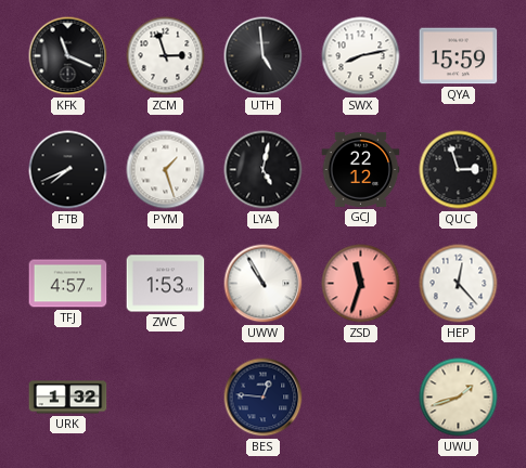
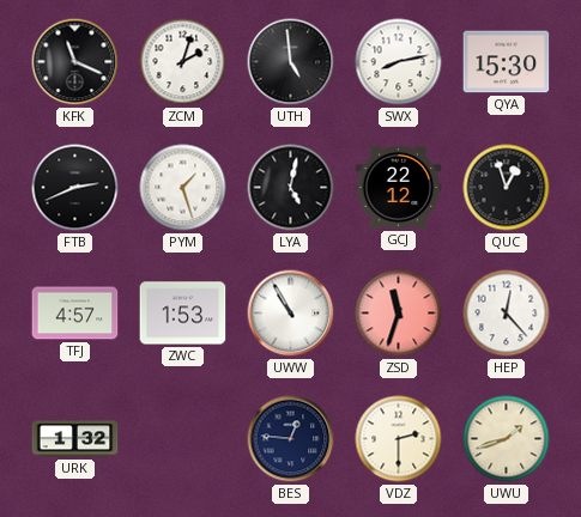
ZCM: 2:57 -> 2:03 (183, 62)
QYA: 15:59 -> 15:30 (507, 62)
FTB: 7:41 -> 2:41 (75, 188)
QUC: 2:57 -> 12:57 (507, 188)
VDZ: none -> 2:30 (399, 439)
